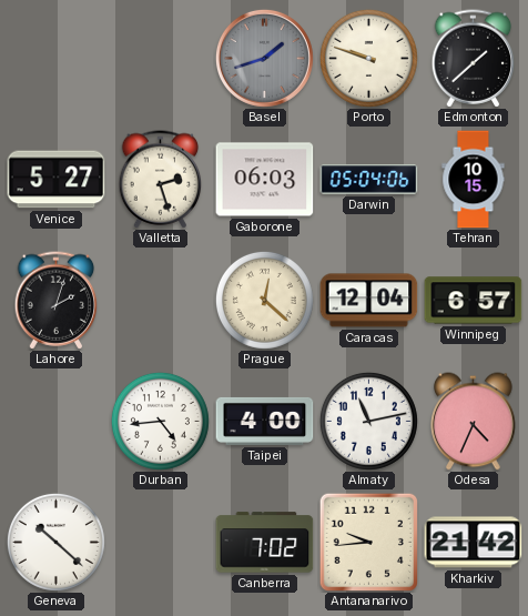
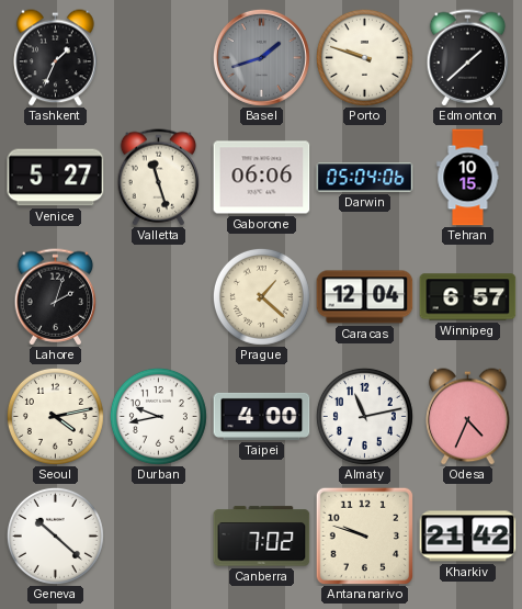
Tashkent: none -> 1:34 (56, 58)
Valletta: 2:27 -> 11:27 (159, 178)
Gaborone: 06:03 -> 06:06 (262, 178)
Prague: 12:22 -> 1:22 (261, 296)
Seoul: none -> 4:13 (55, 416)
Durban: 4:44 -> 9:43 (158, 416)
Antananarivo: 9:44 -> 9:48 (364, 535)
